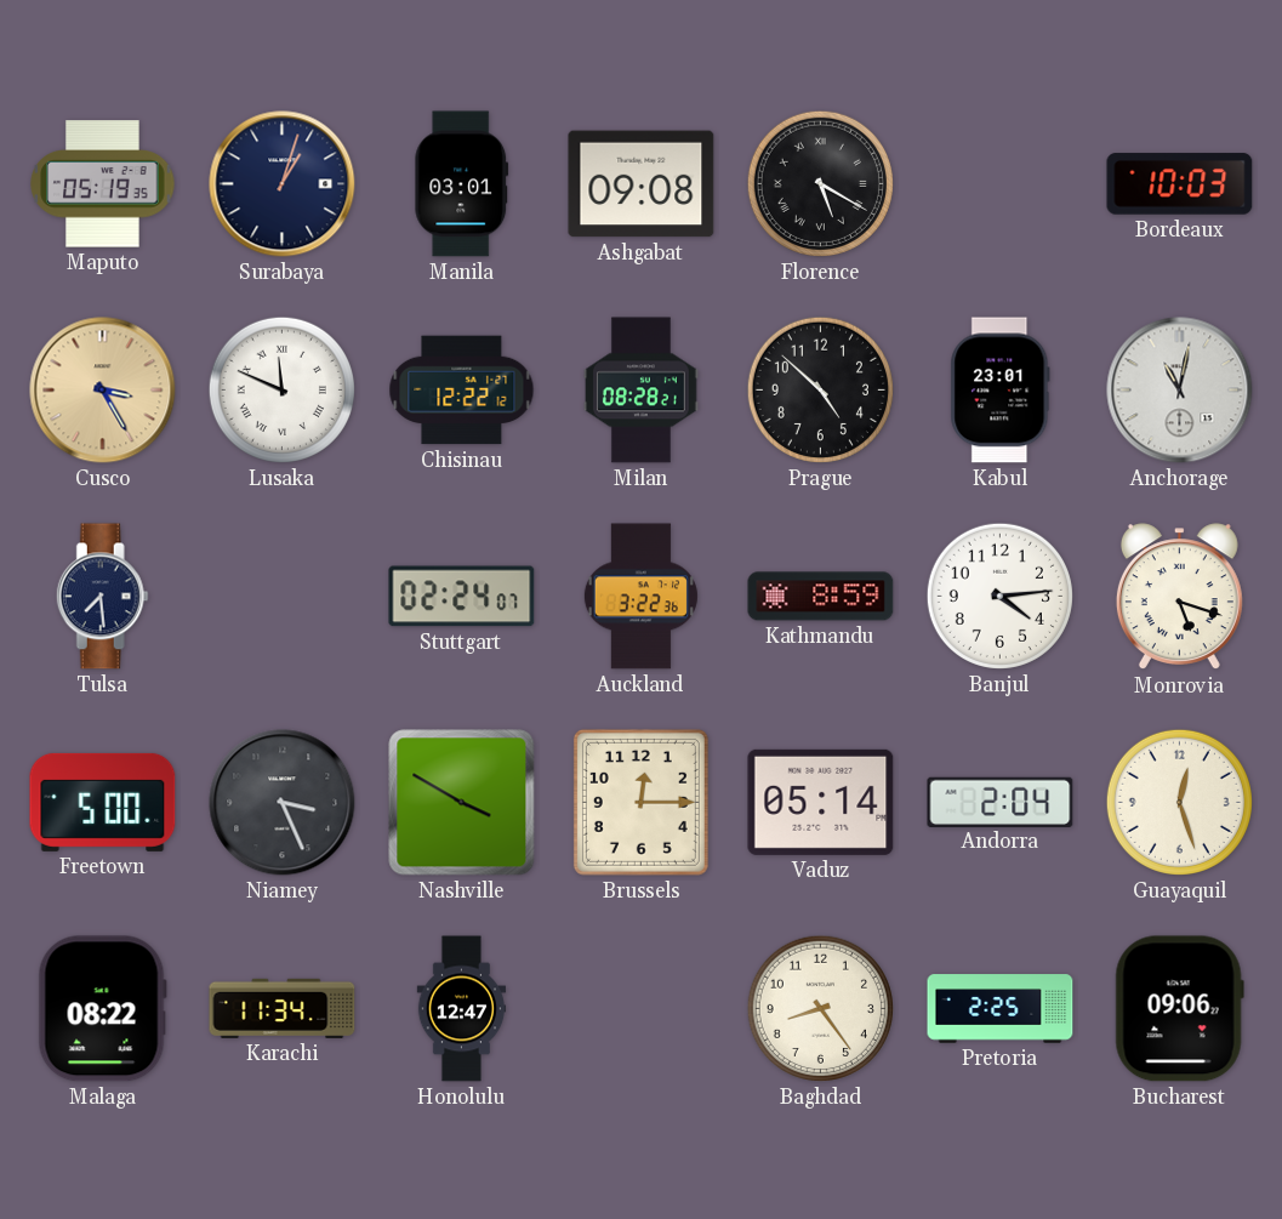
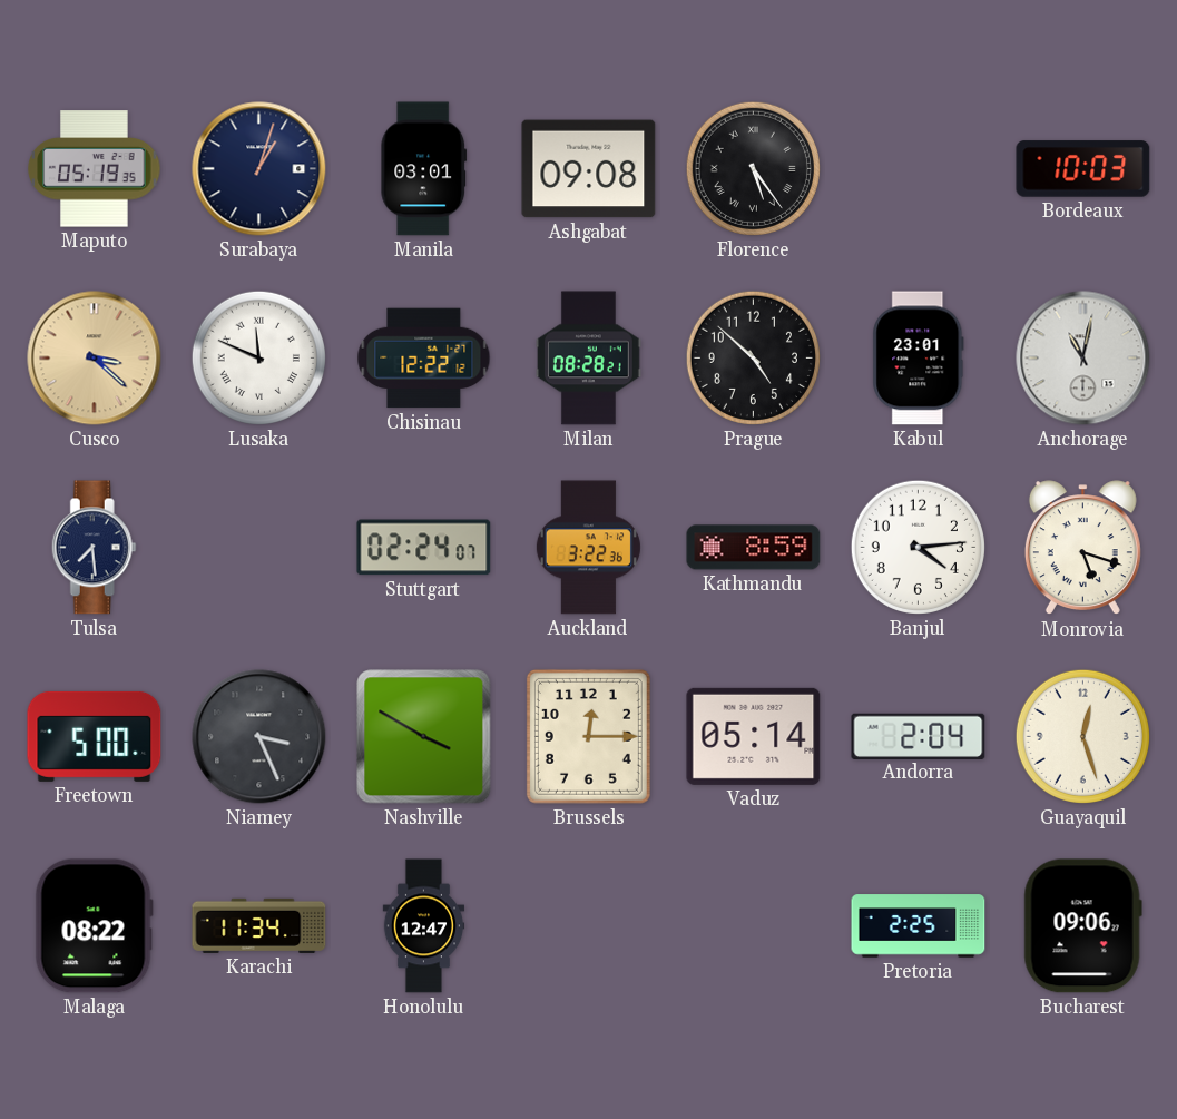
Florence: 5:20 -> 5:24 (753, 168)
Cusco: 3:25 -> 3:22 (95, 359)
Baghdad: 8:24 -> none (820, 1008)
